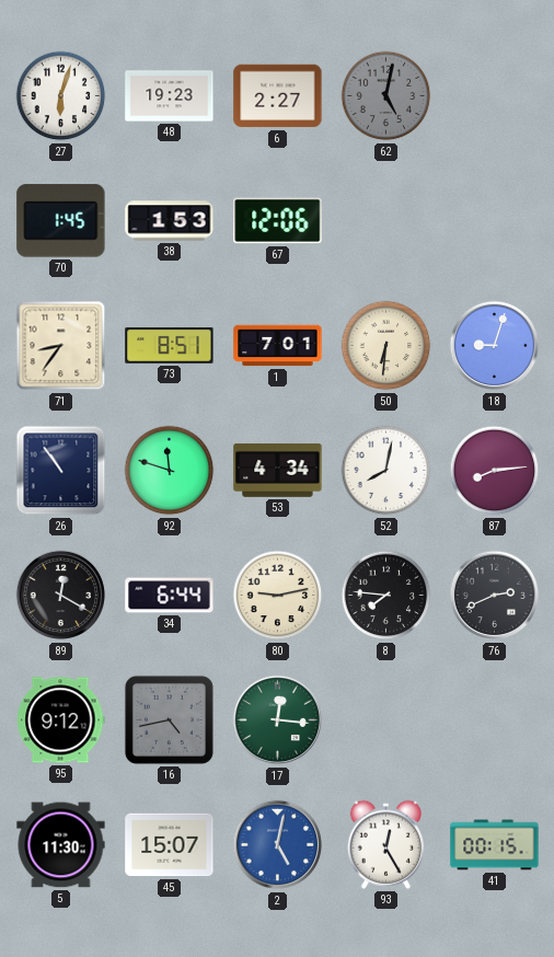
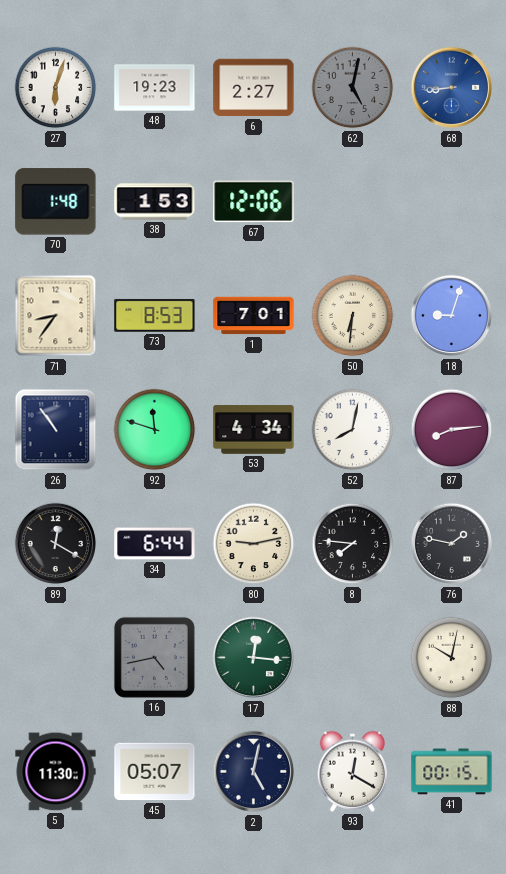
68: none -> 8:44 (452, 88)
70: 1:45 -> 1:48 (56, 202)
73: 8:51 -> 8:53 (155, 316)
76: 2:41 -> 1:47 (452, 544)
95: 9:12 -> none (61, 720)
88: none -> 10:02 (452, 658)
45: 15:07 -> 05:07 (155, 772)
2 dial: blue -> navy (254, 772)
93: 12:25 -> 12:20 (352, 771)
